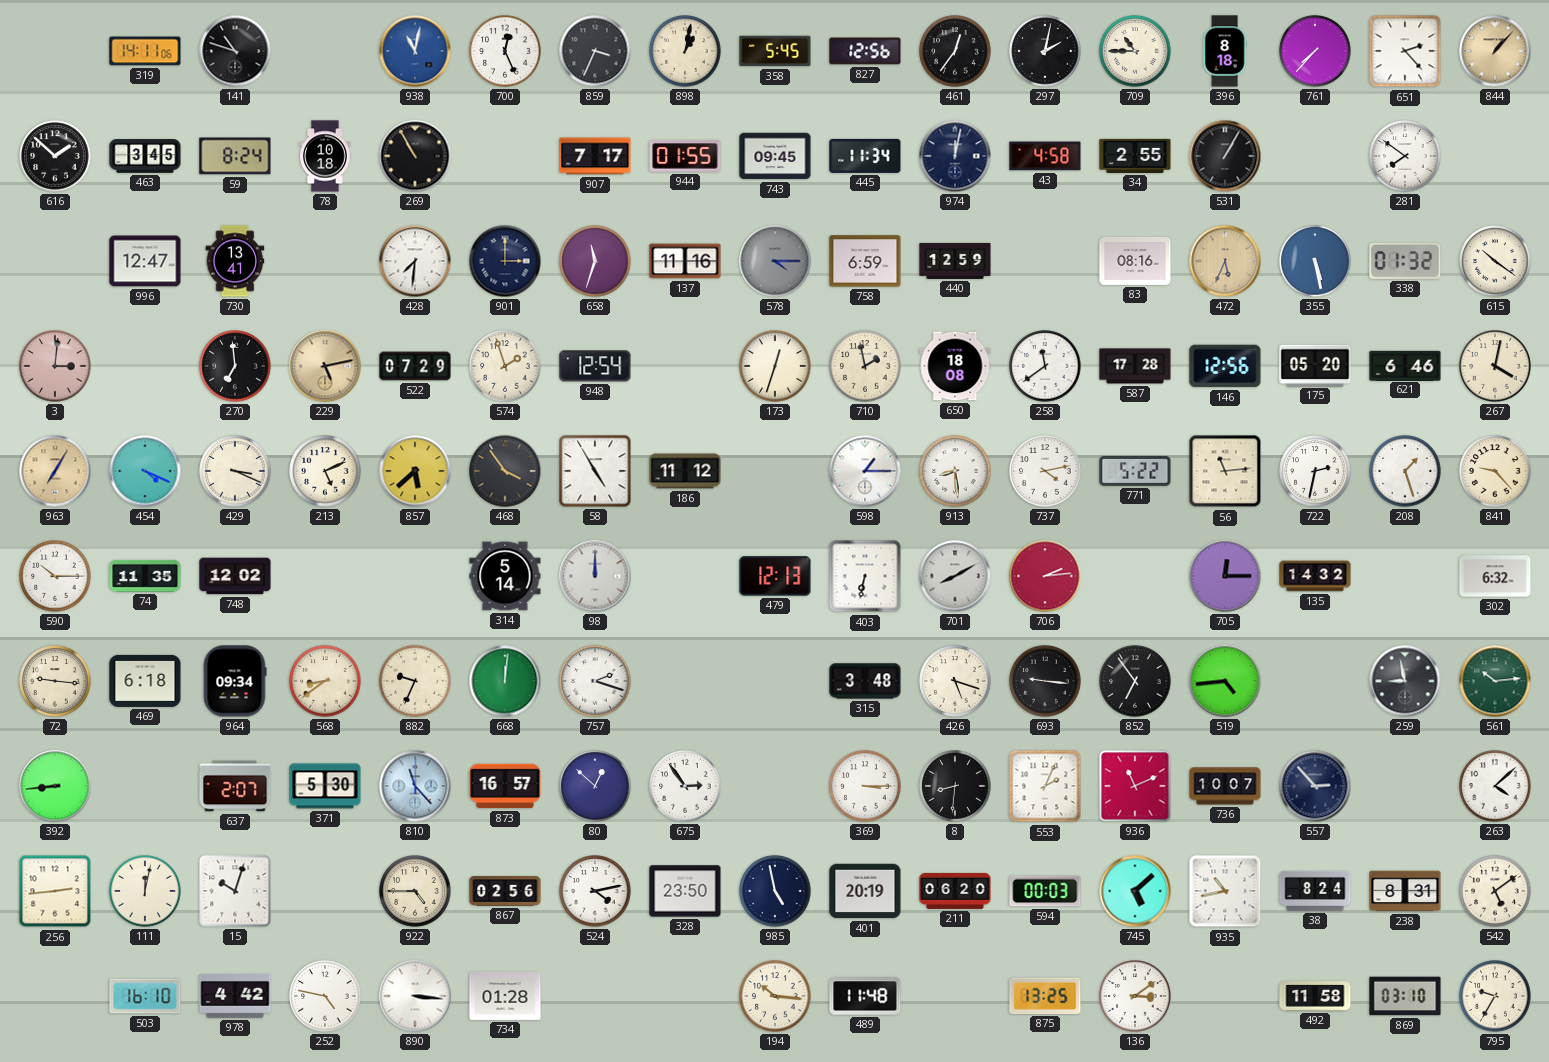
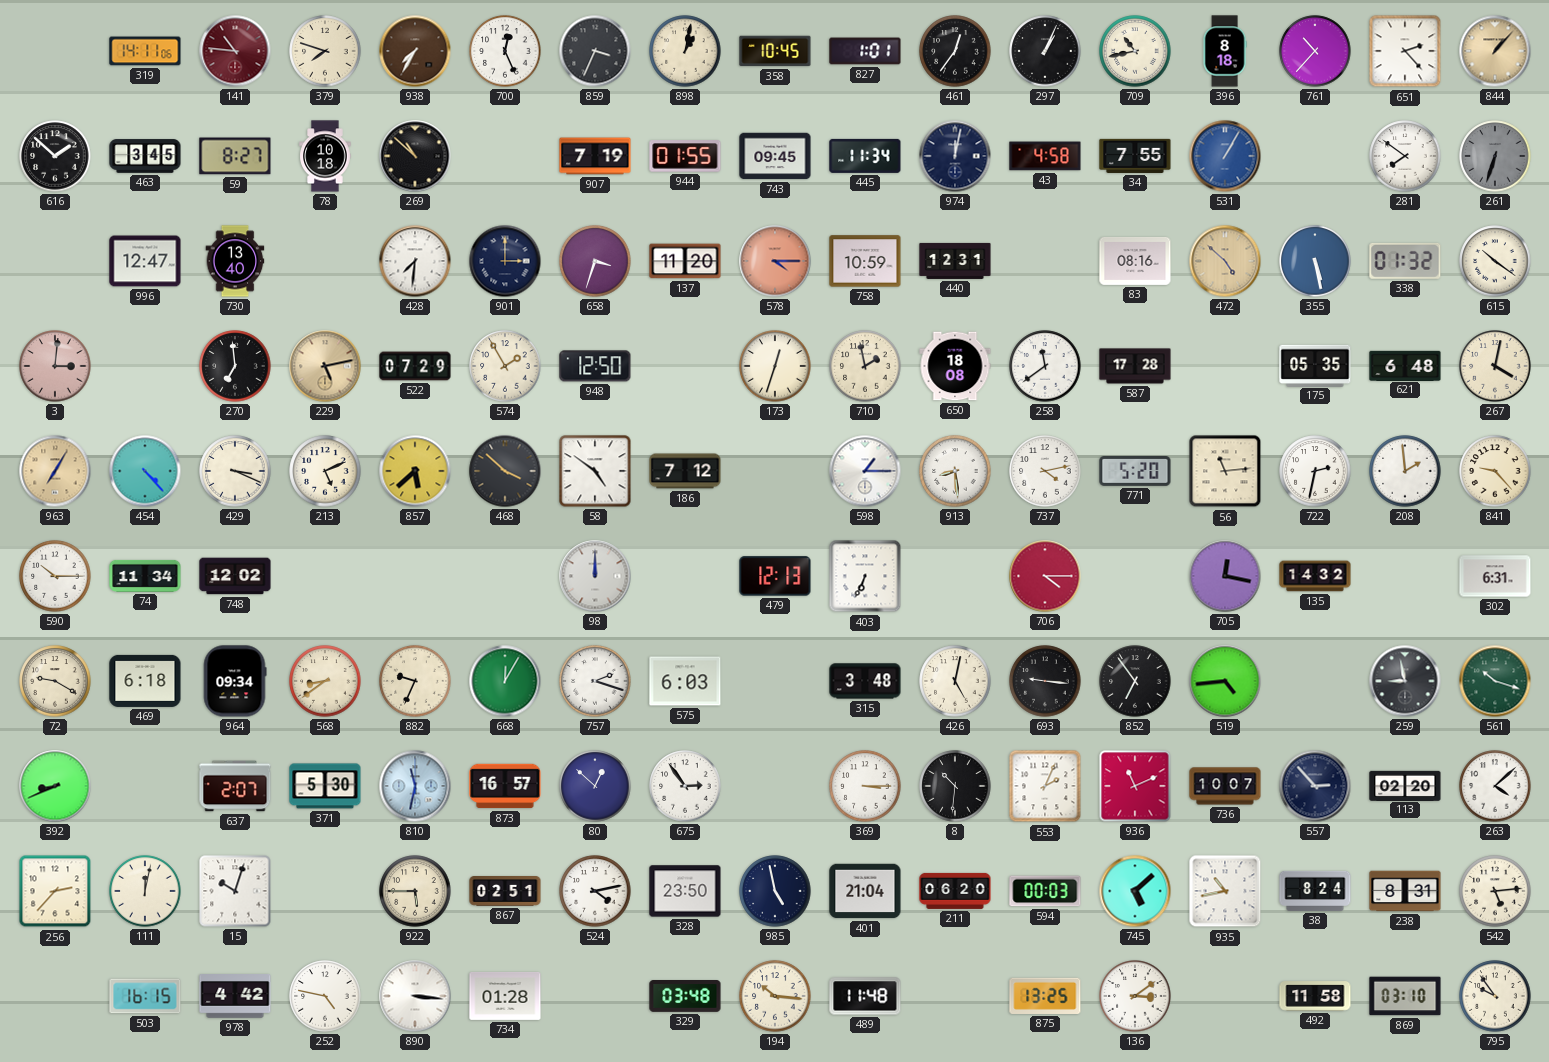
141: 10:48 -> 10:46 (235, 51)
141 dial: black -> burgundy (235, 51)
379: none -> 7:48 (325, 51)
938: 11:02 -> 7:35 (415, 51)
938 dial: blue -> brown (415, 51)
358: 5:45 -> 10:45 (775, 51)
827: 12:56 -> 1:01 (865, 51)
297: 2:02 -> 1:04 (1045, 51)
709: 10:45 -> 10:43 (1135, 51)
761: 7:37 -> 10:37 (1315, 51)
59: 8:24 -> 8:27 (235, 156)
269: 10:55 -> 10:52 (415, 156)
907: 7:17 -> 7:19 (595, 156)
34: 2:55 -> 7:55 (1135, 156)
531 dial: black -> blue (1225, 156)
261: none -> 6:33 (1495, 156)
730: 13:41 -> 13:40 (235, 261)
658: 11:33 -> 3:33 (595, 261)
137: 11:16 -> 11:20 (685, 261)
578 dial: grey -> salmon (775, 261)
758: 6:59 -> 10:59 (865, 261)
440: 12:59 -> 12:31 (955, 261)
472: 5:34 -> 4:52 (1225, 261)
574: 1:57 -> 1:55 (505, 366)
948: 12:54 -> 12:50 (595, 366)
146: 12:56 -> none (1225, 366)
175: 05:20 -> 05:35 (1315, 365)
621: 6:46 -> 6:48 (1405, 365)
454: 4:19 -> 4:23 (145, 471)
468: 3:54 -> 3:52 (505, 471)
58: 4:55 -> 4:51 (595, 471)
186: 11:12 -> 7:12 (685, 471)
771: 5:22 -> 5:20 (1135, 472)
208: 1:27 -> 1:59 (1405, 471)
74: 11:35 -> 11:34 (145, 576)
314: 5:14 -> none (505, 576)
403: 6:32 -> 6:34 (865, 576)
701: 8:10 -> none (955, 576)
706: 2:14 -> 4:15 (1045, 576)
705: 12:15 -> 12:17 (1225, 576)
302: 6:32 -> 6:31 (1495, 576)
72: 9:16 -> 9:20 (55, 681)
668: 12:01 -> 12:05 (505, 681)
575: none -> 6:03 (685, 681)
426: 5:18 -> 5:02 (955, 681)
561: 10:14 -> 10:18 (1495, 681)
392: 8:44 -> 8:41 (55, 786)
810: 11:23 -> 11:32 (415, 786)
8: 8:31 -> 10:31 (955, 786)
113: none -> 02:20 (1405, 785)
256: 2:44 -> 2:37 (55, 891)
922: 4:45 -> 5:45 (415, 891)
867: 02:56 -> 02:51 (505, 892)
401: 20:19 -> 21:04 (865, 891)
542: 5:09 -> 5:14 (1495, 891)
503: 16:10 -> 16:15 (145, 996)
329: none -> 03:48 (685, 997)
795: 9:35 -> 9:54 (1495, 996)
